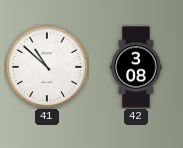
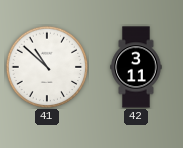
42: 3:08 -> 3:11 (136, 67)
